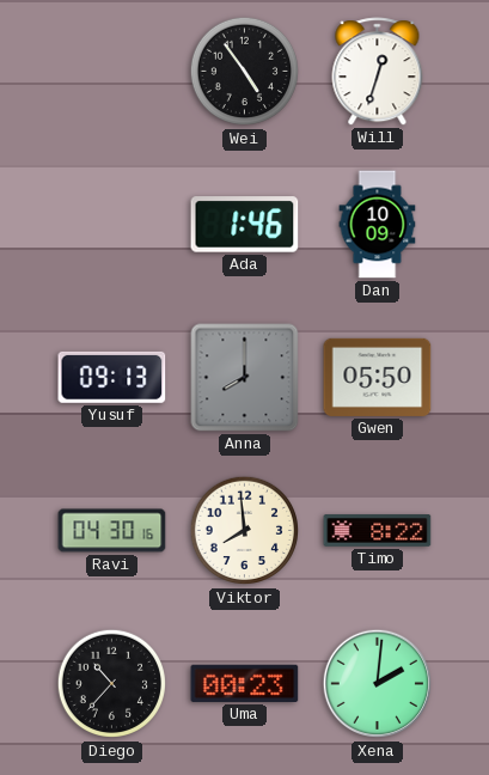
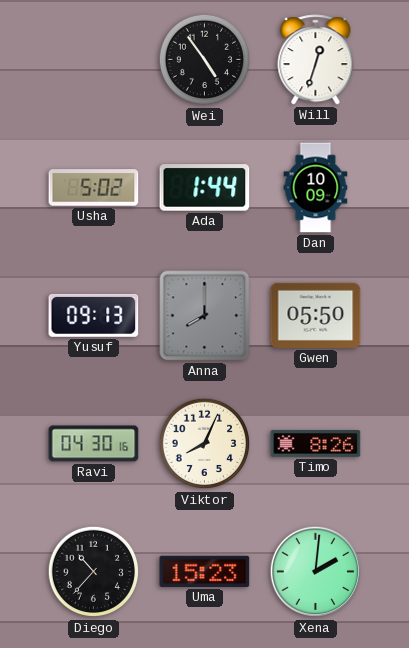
Usha: none -> 5:02 (94, 188)
Ada: 1:46 -> 1:44 (205, 188)
Viktor: 7:59 -> 8:04 (205, 444)
Timo: 8:22 -> 8:26 (316, 444)
Uma: 00:23 -> 15:23 (205, 571)
